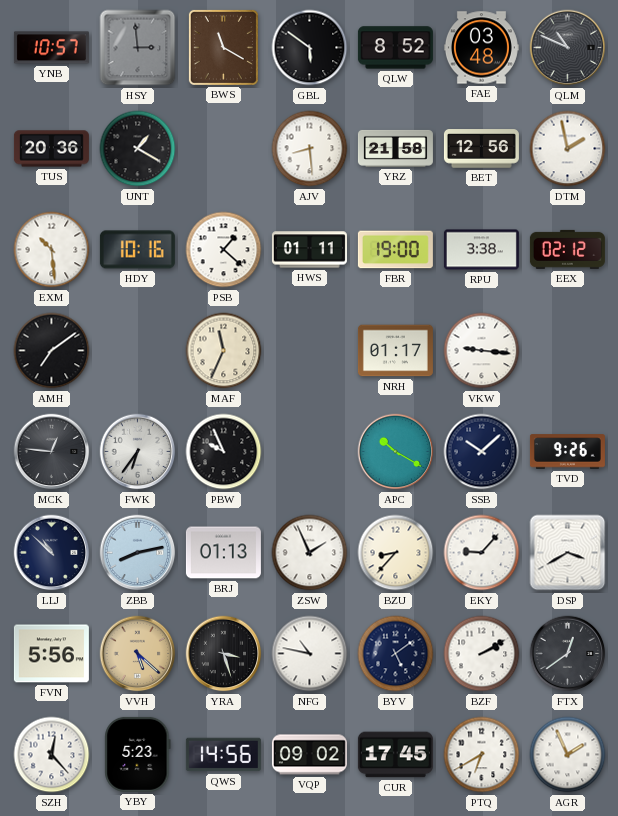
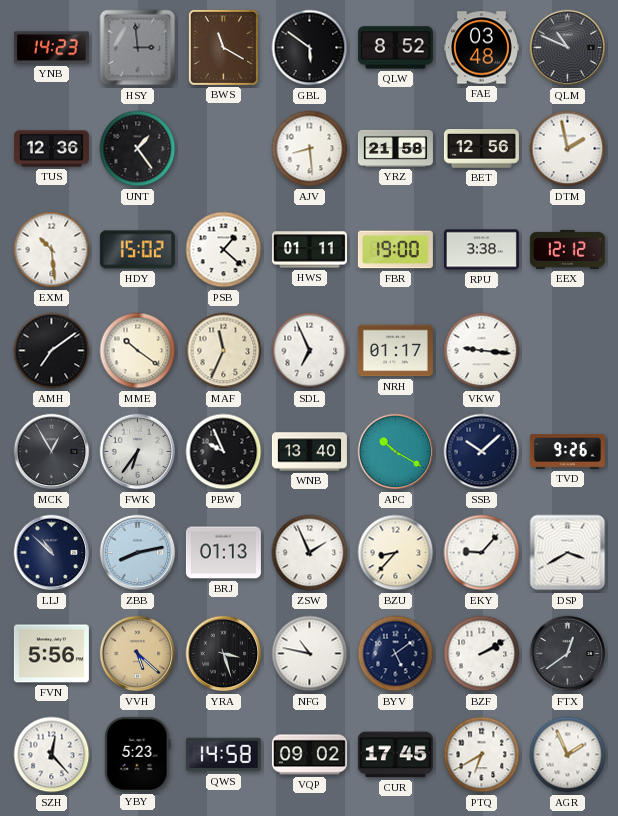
YNB: 10:57 -> 14:23 (51, 48)
TUS: 20:36 -> 12:36 (51, 149)
UNT: 1:20 -> 1:24 (138, 149)
HDY: 10:16 -> 15:02 (137, 250)
EEX: 02:12 -> 12:12 (567, 249)
MME: none -> 10:21 (138, 351)
SDL: none -> 6:56 (310, 351)
MCK: 12:46 -> 12:55 (52, 452)
WNB: none -> 13:40 (309, 452)
QWS: 14:56 -> 14:58 (223, 755)
